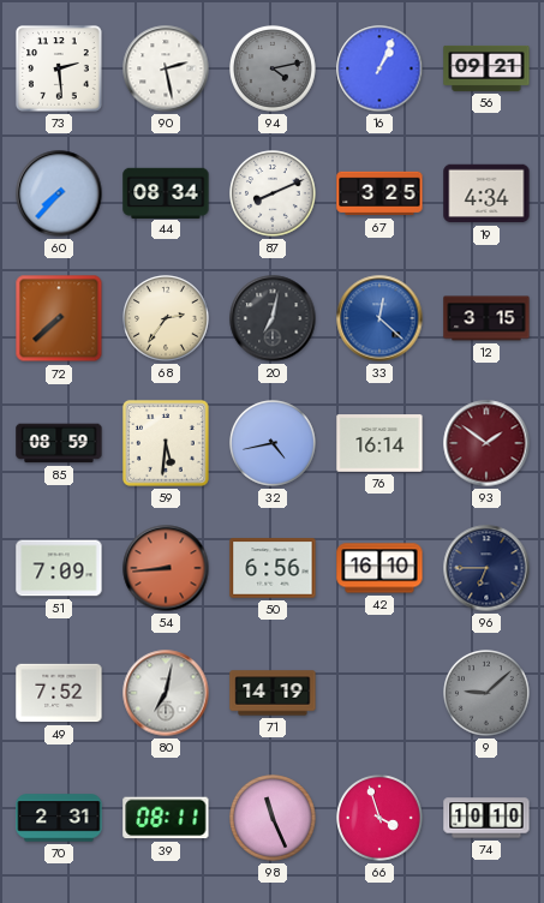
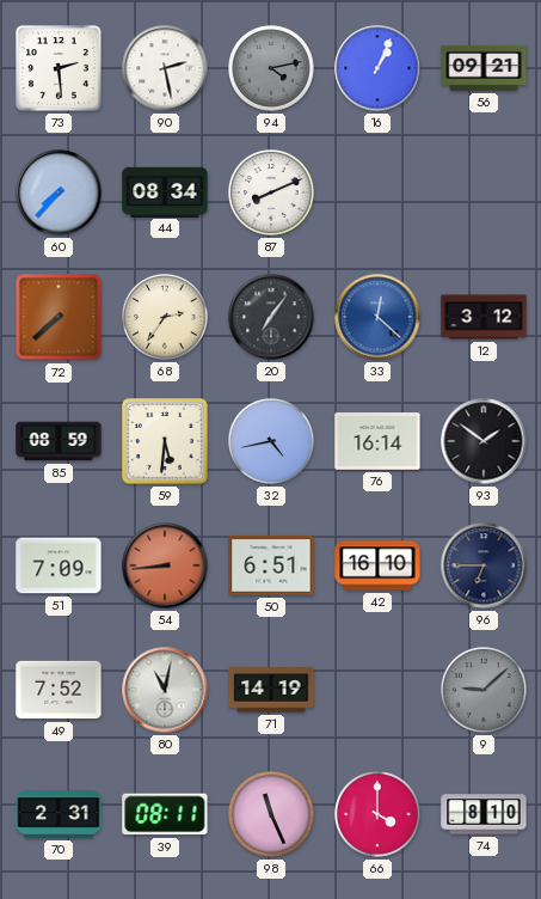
67: 3:25 -> none (379, 193)
19: 4:34 -> none (486, 193)
20: 7:02 -> 7:06 (271, 317)
12: 3:15 -> 3:12 (484, 317)
93 dial: burgundy -> black (484, 441)
50: 6:56 -> 6:51 (271, 565)
80: 7:02 -> 11:02 (165, 690)
66: 3:57 -> 4:00 (379, 815)
74: 10:10 -> 8:10 (484, 814)
